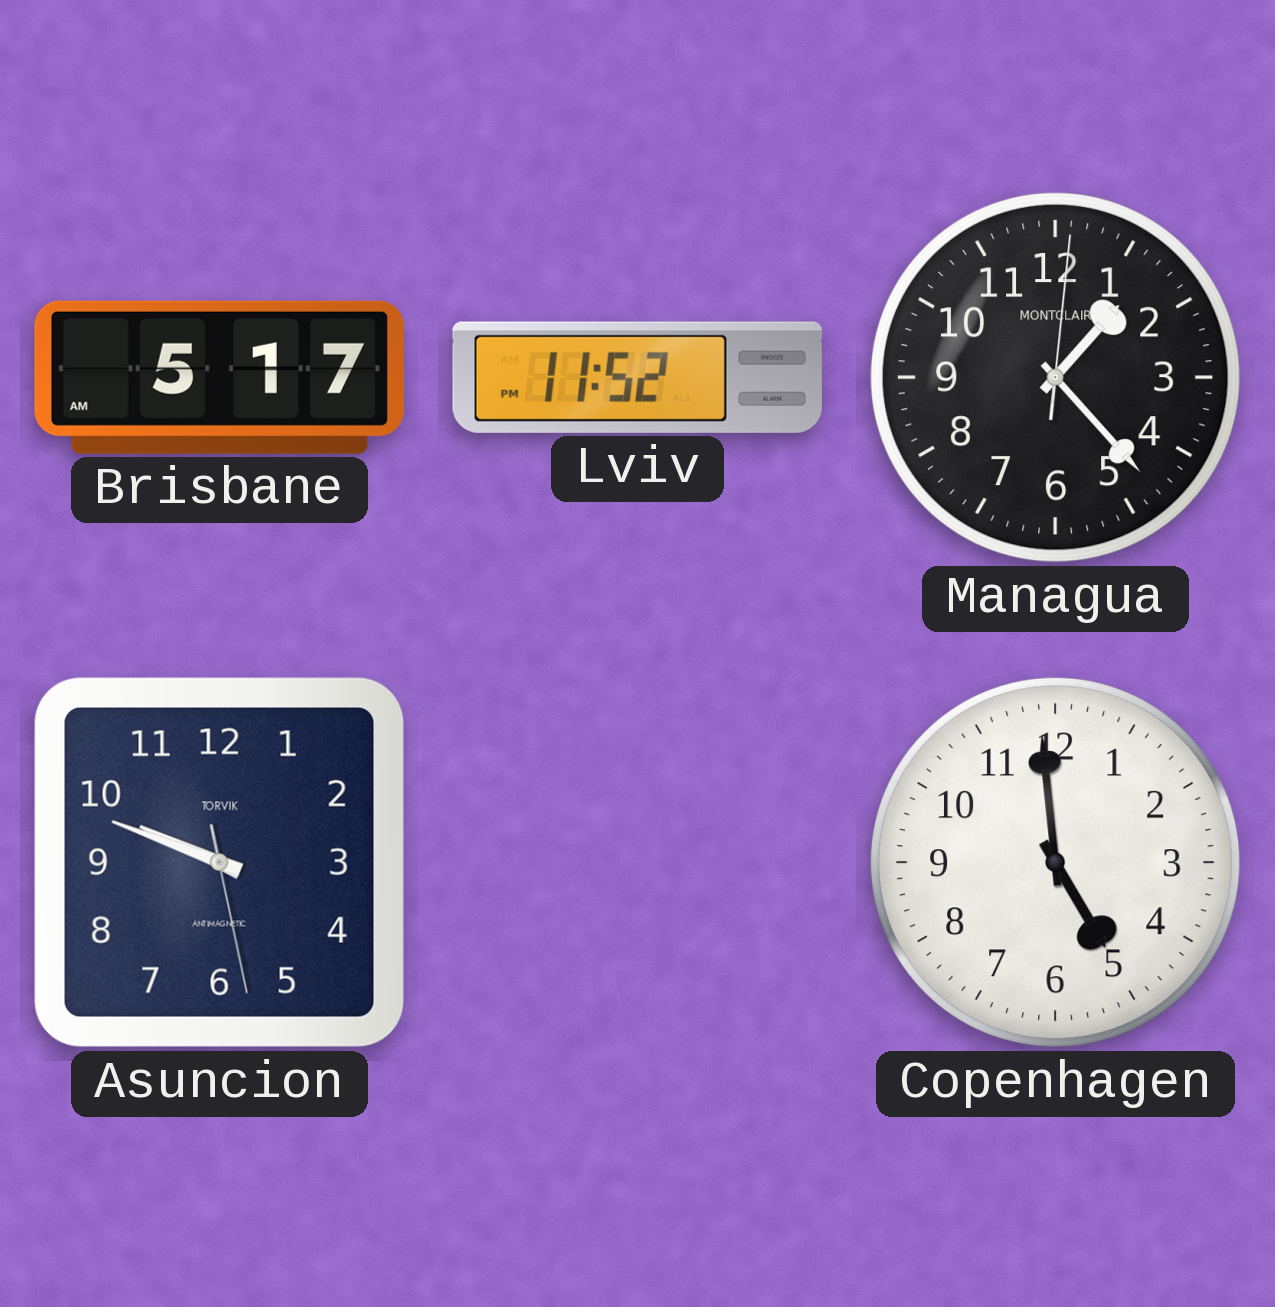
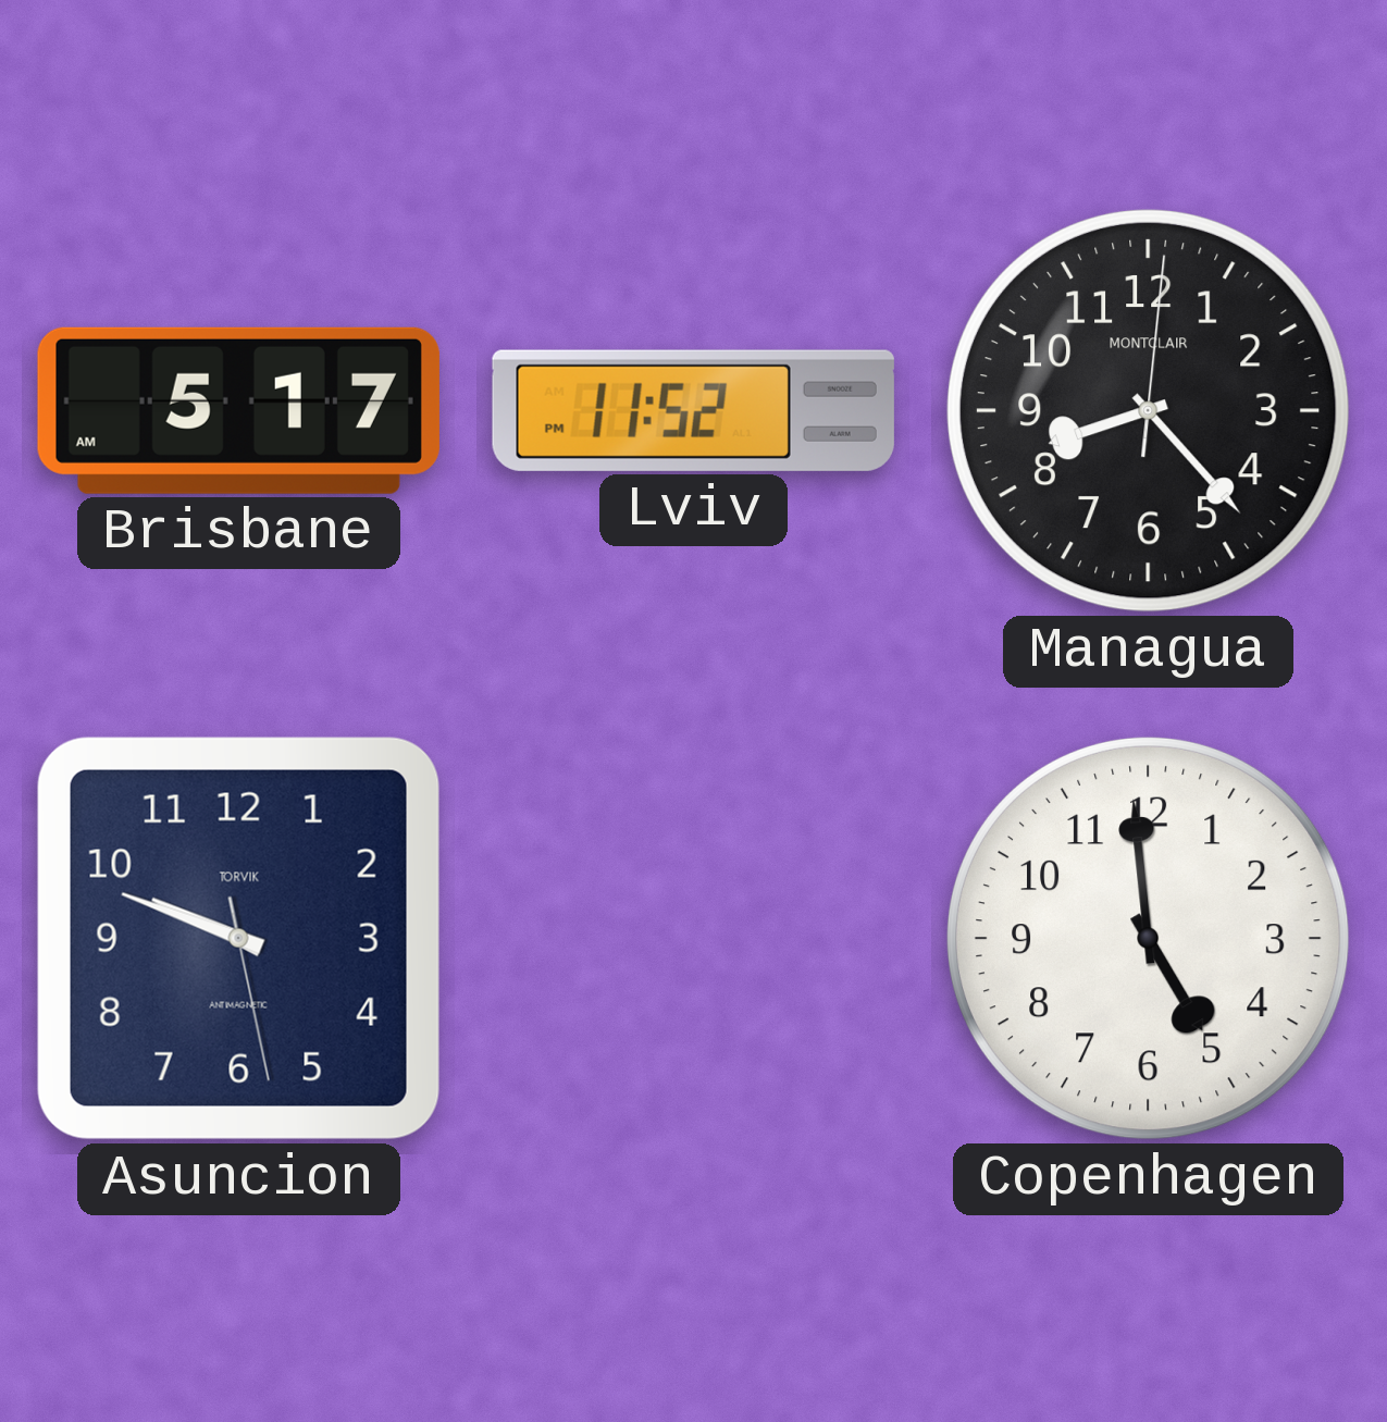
Managua: 1:23 -> 8:23 (1148, 410)
